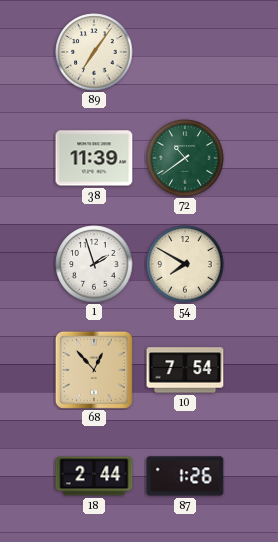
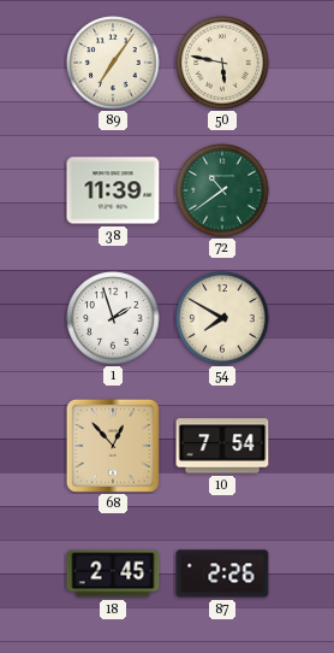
50: none -> 5:47 (222, 63)
18: 2:44 -> 2:45 (113, 573)
87: 1:26 -> 2:26 (222, 573)
